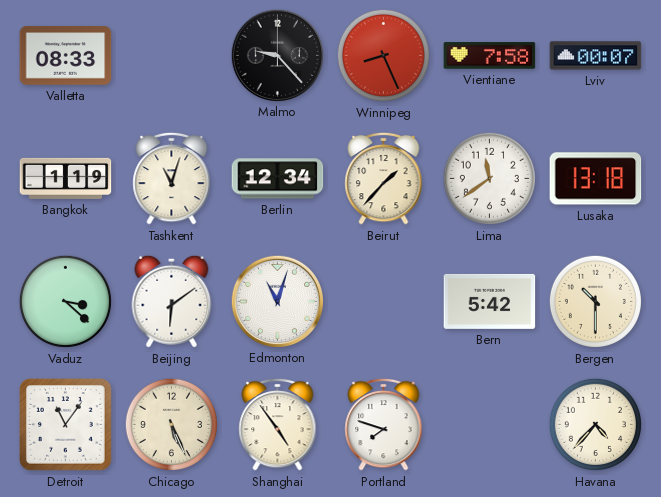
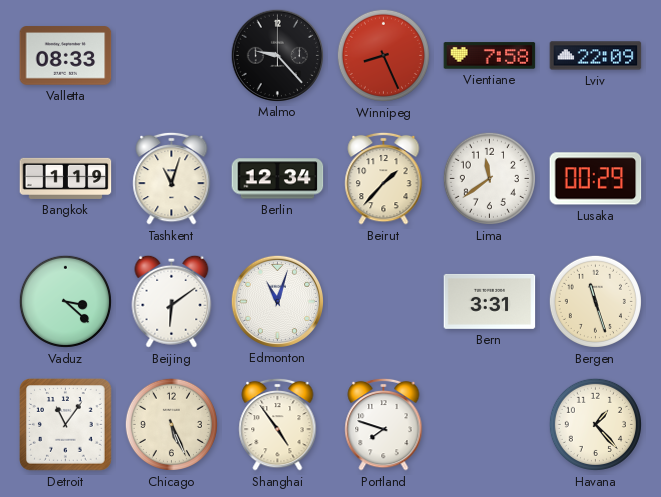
Lviv: 00:07 -> 22:09 (596, 56)
Lusaka: 13:18 -> 00:29 (596, 179)
Bern: 5:42 -> 3:31 (490, 301)
Bergen: 10:30 -> 11:27 (595, 301)
Havana: 4:37 -> 1:23 (595, 424)
